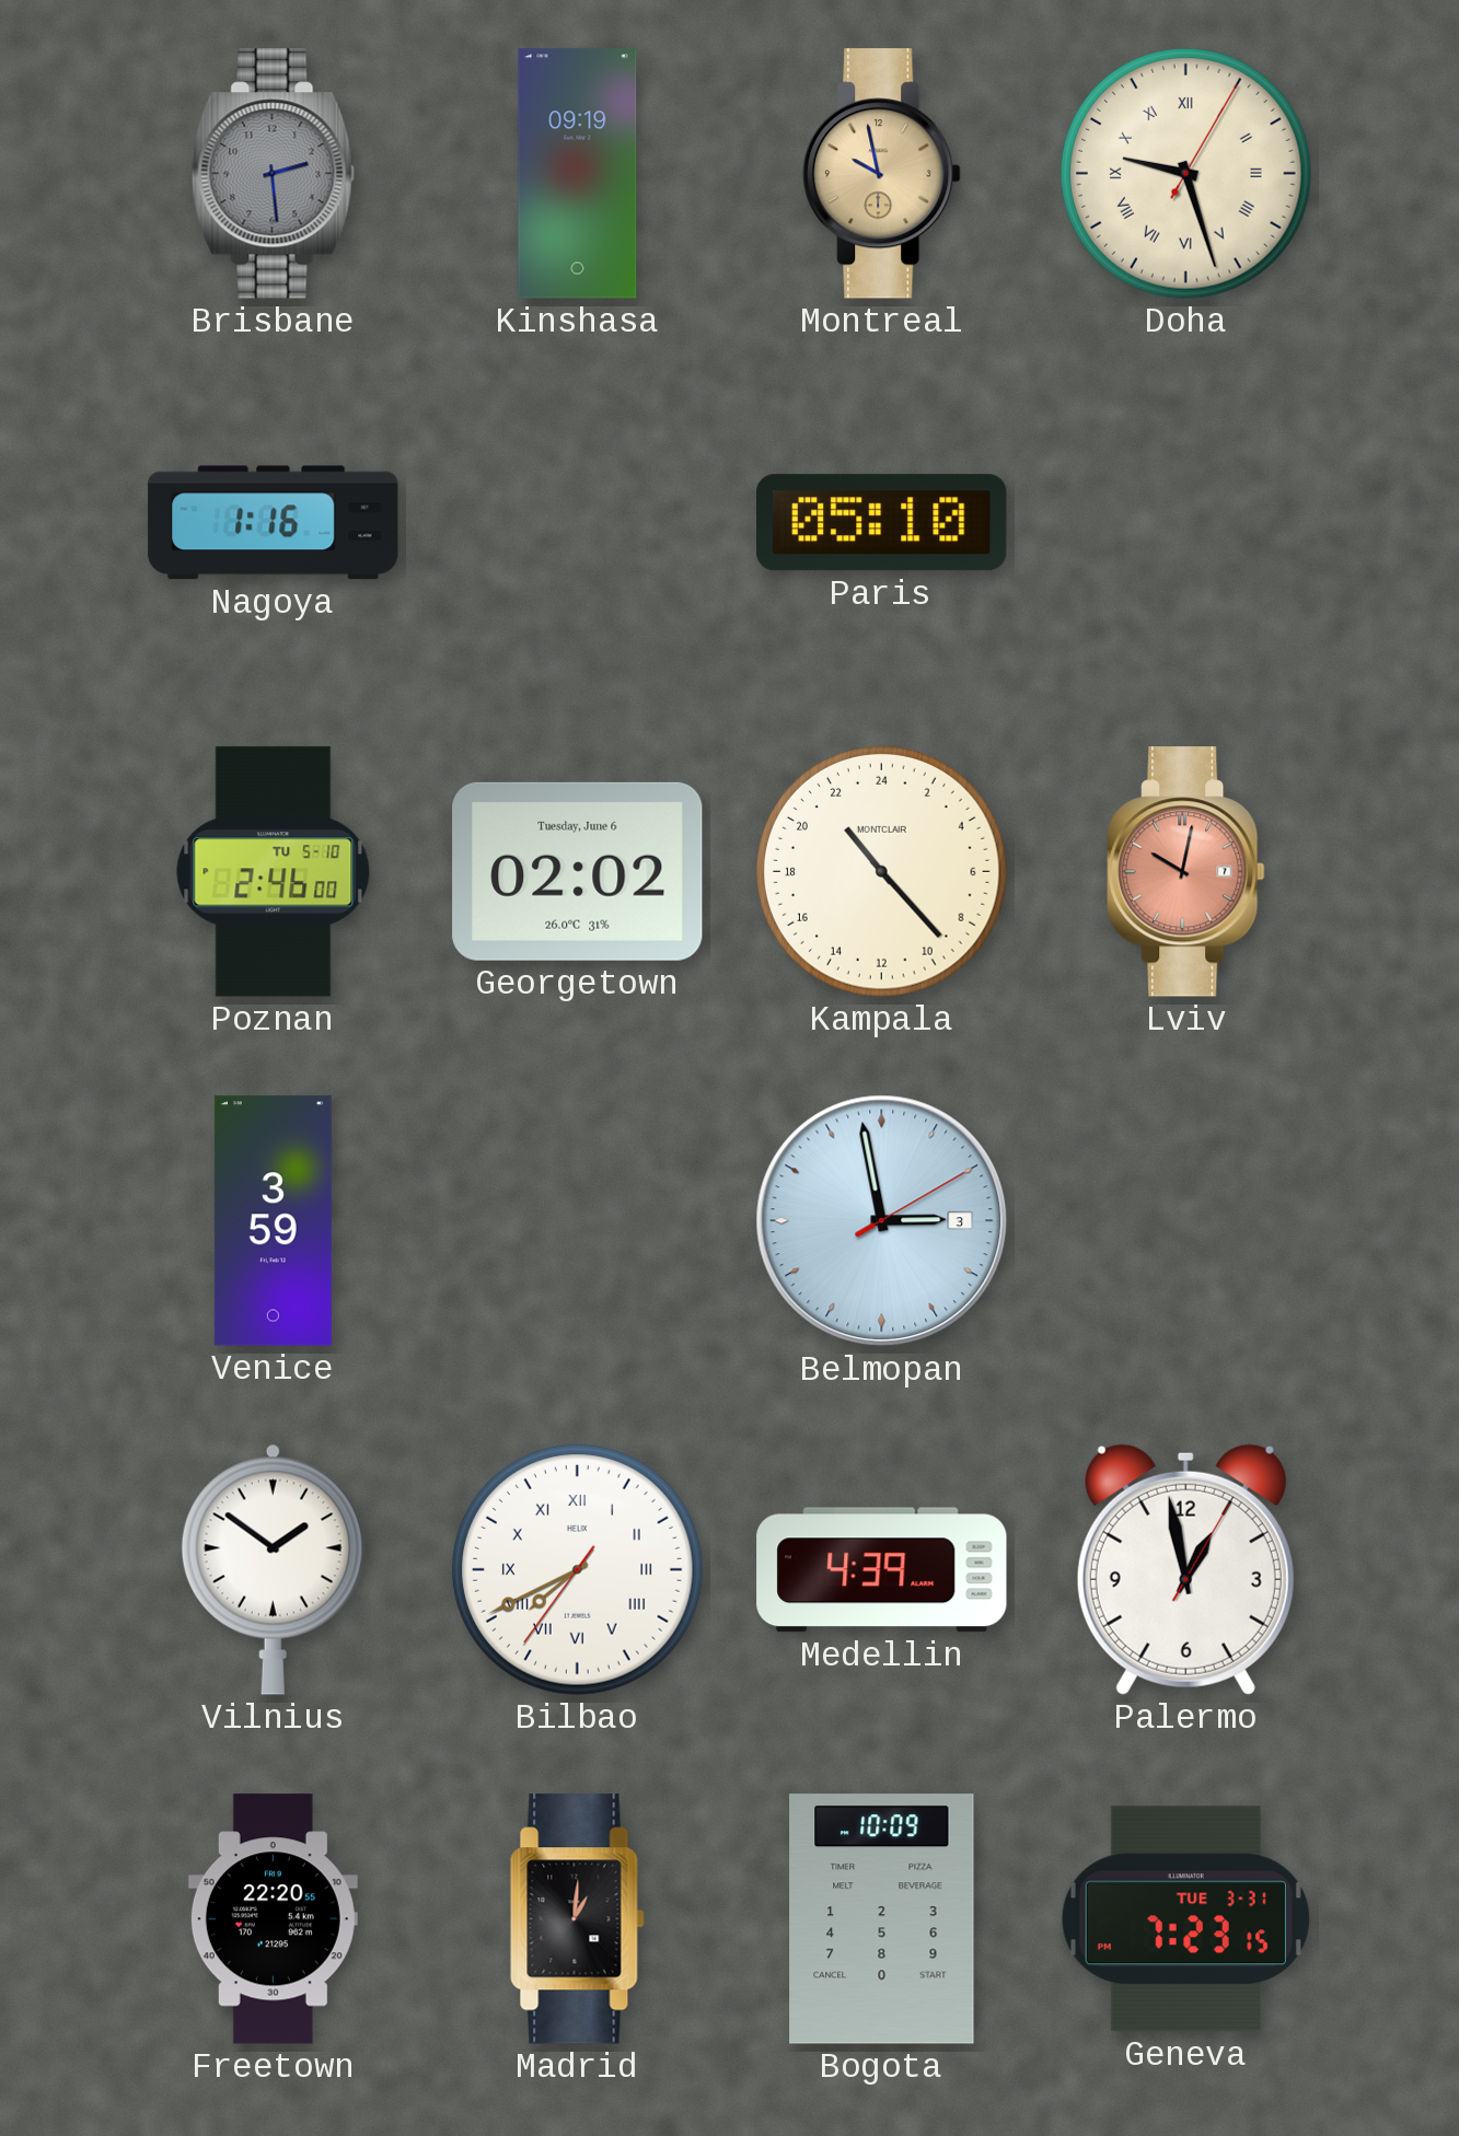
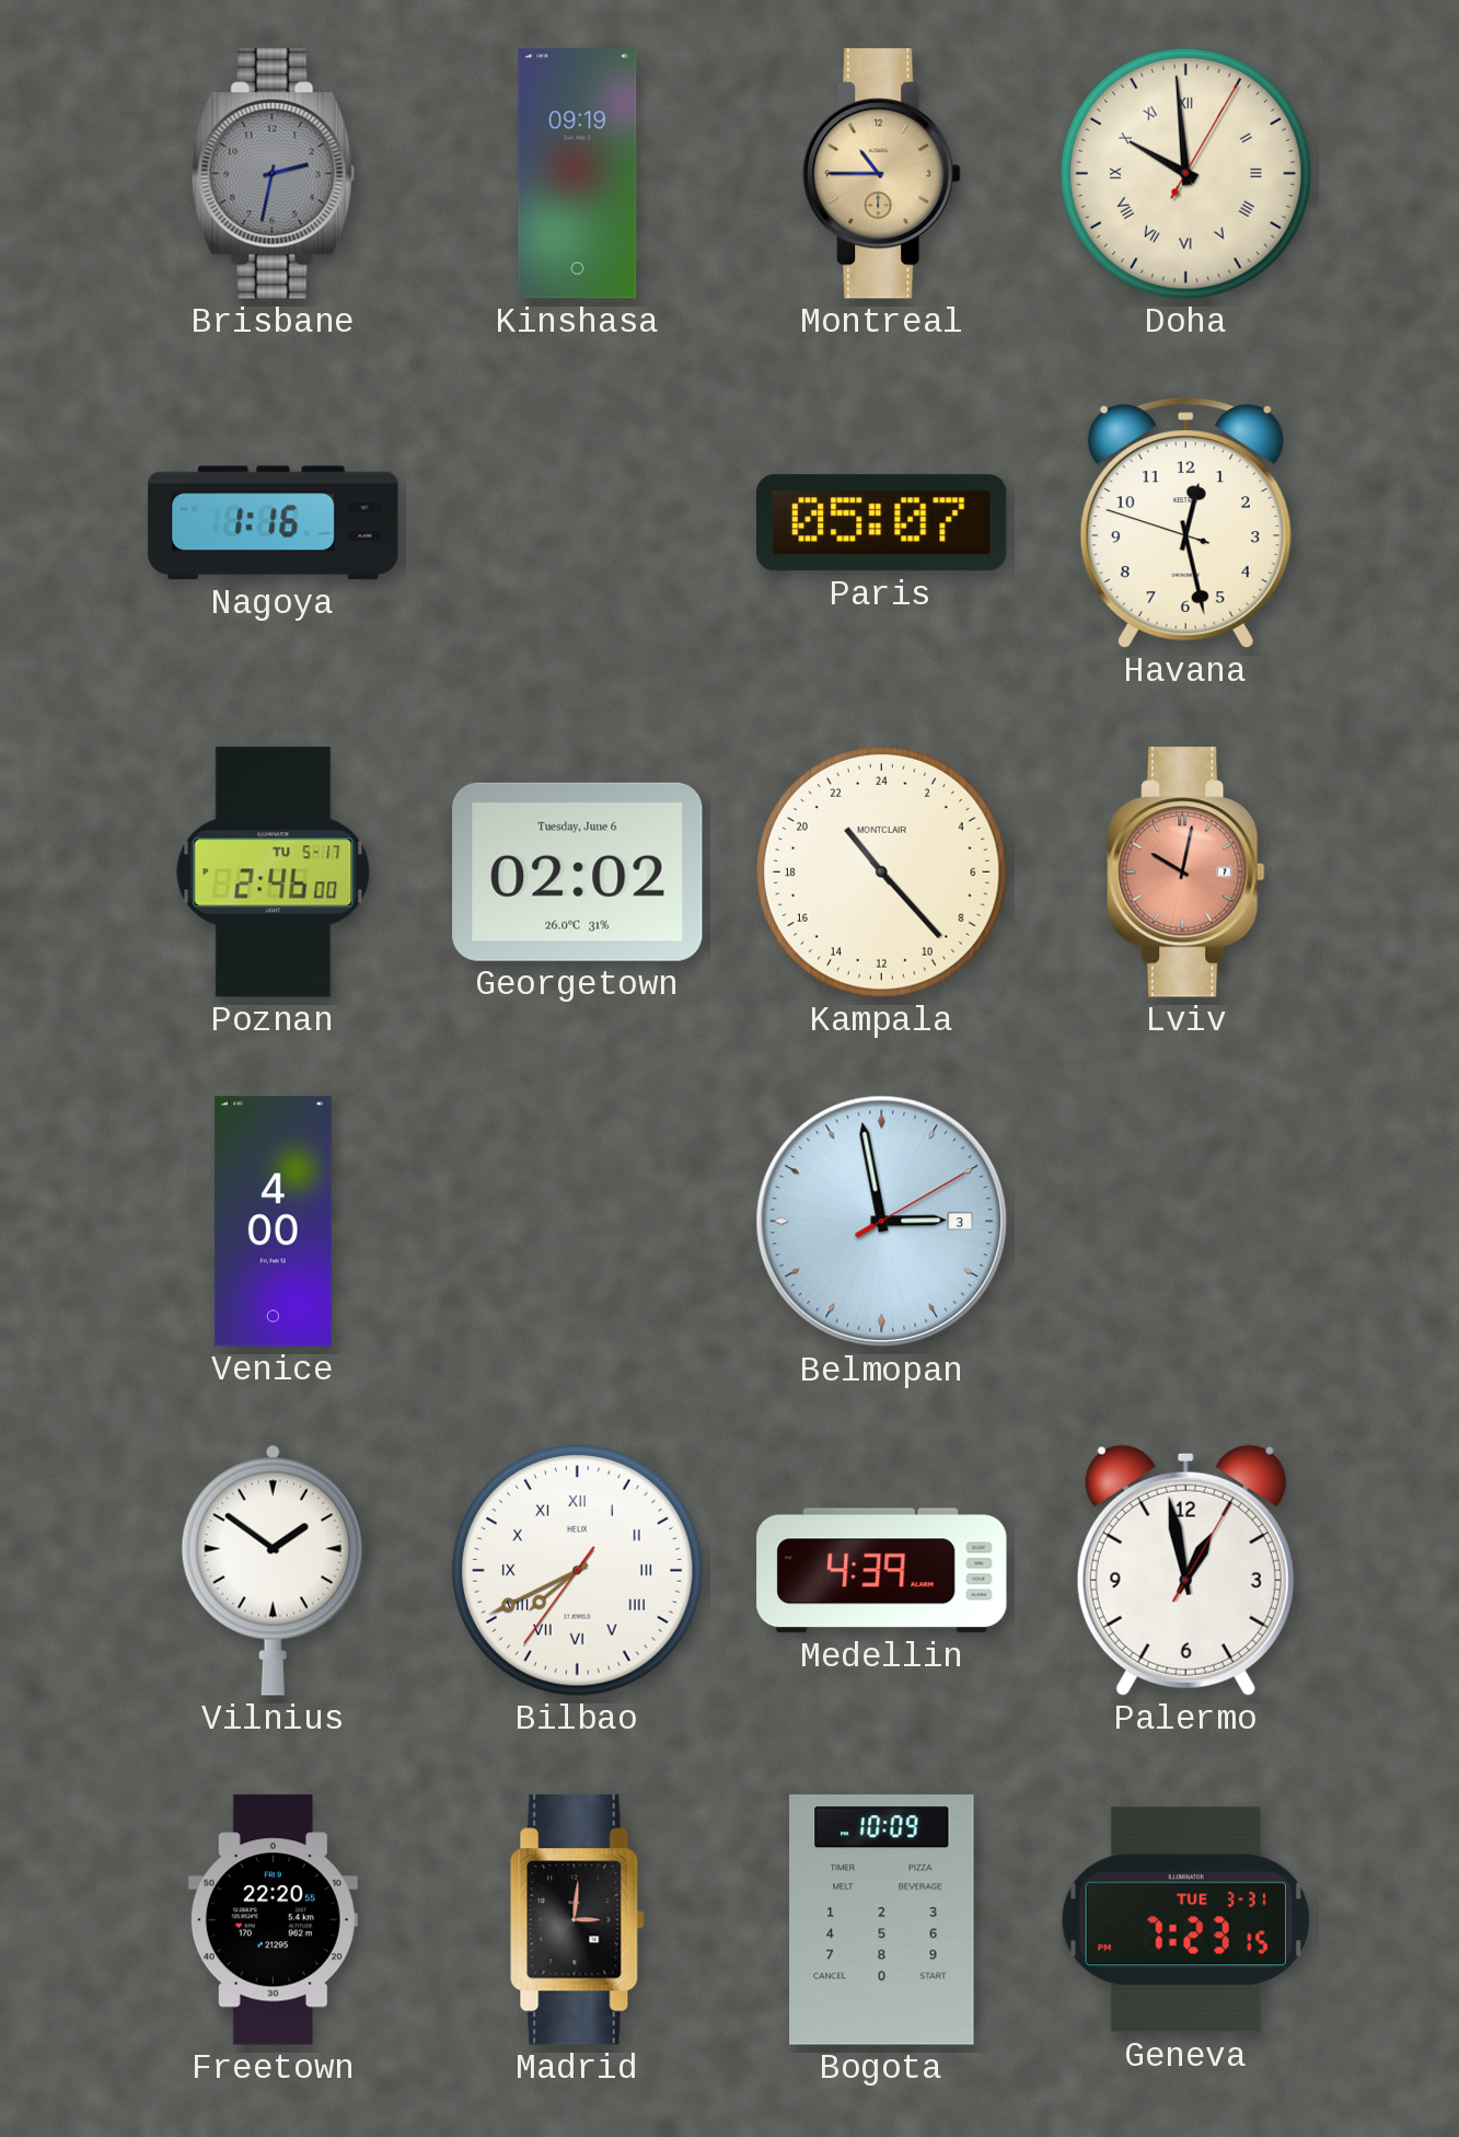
Brisbane: 2:29 -> 2:32 (273, 174)
Montreal: 9:58 -> 10:45 (882, 174)
Doha: 9:27 -> 9:59 (1185, 173)
Paris: 05:10 -> 05:07 (882, 523)
Havana: none -> 12:27 (1185, 522)
Poznan date: TU 5-10 -> TU 5-17 (274, 873)
Venice: 3:59 -> 4:00 (273, 1222)
Madrid: 1:01 -> 3:01 (578, 1920)
